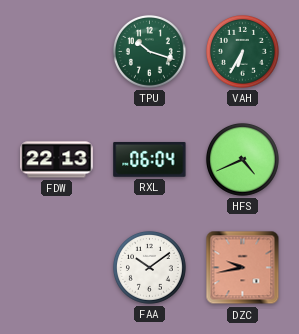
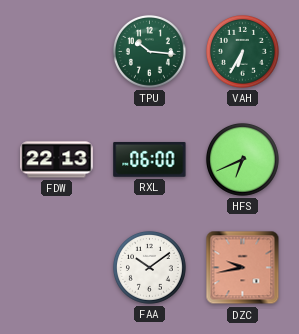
TPU: 10:18 -> 10:16 (149, 51)
RXL: 06:04 -> 06:00 (150, 159)
HFS: 4:41 -> 6:41 (242, 159)
